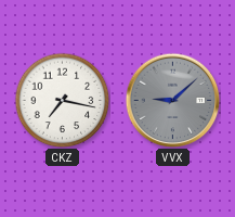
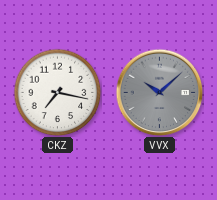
VVX: 9:08 -> 10:08 (159, 92)
